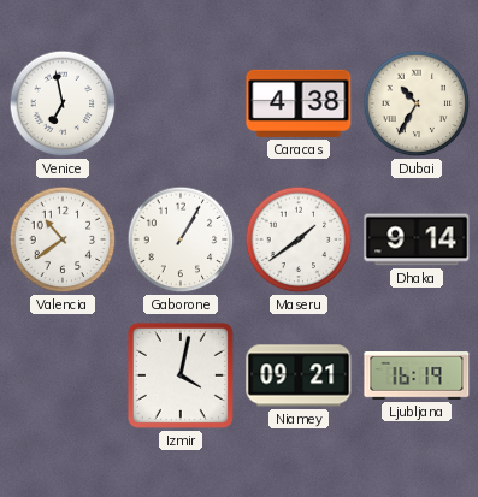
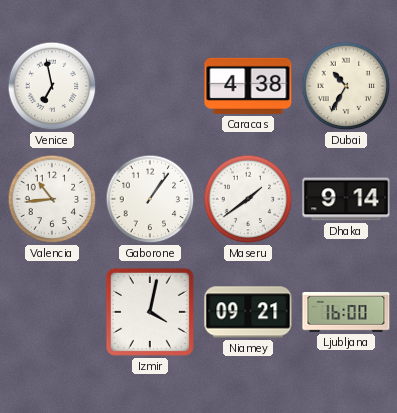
Valencia: 10:39 -> 10:44 (52, 199)
Gaborone: 1:05 -> 1:06 (150, 199)
Ljubljana: 16:19 -> 16:00 (346, 313)
